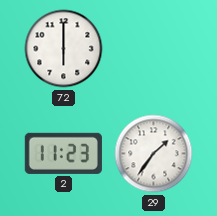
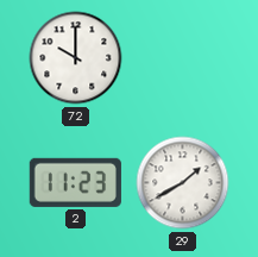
72: 6:00 -> 10:00 (76, 58)
29: 1:36 -> 1:40 (183, 183)
